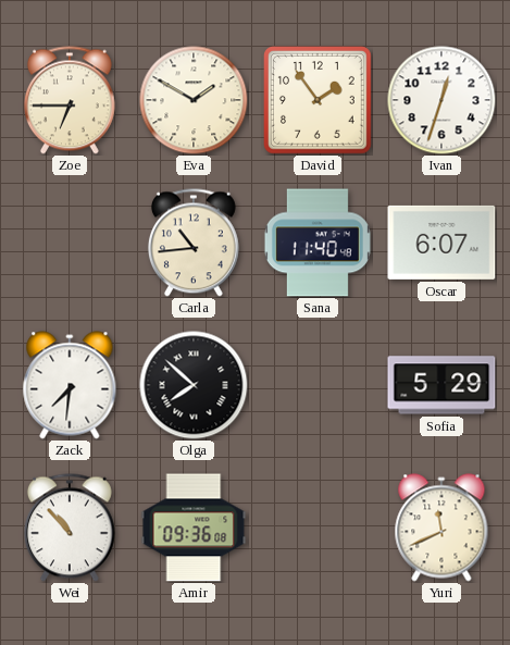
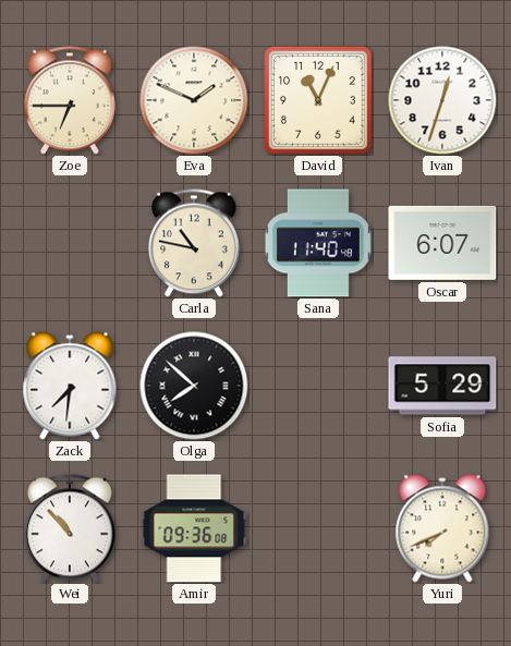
Eva: 1:50 -> 1:49 (194, 100)
David: 1:54 -> 11:04 (319, 101)
Carla: 10:44 -> 10:47 (194, 243)
Yuri: 11:41 -> 7:41 (442, 528)
